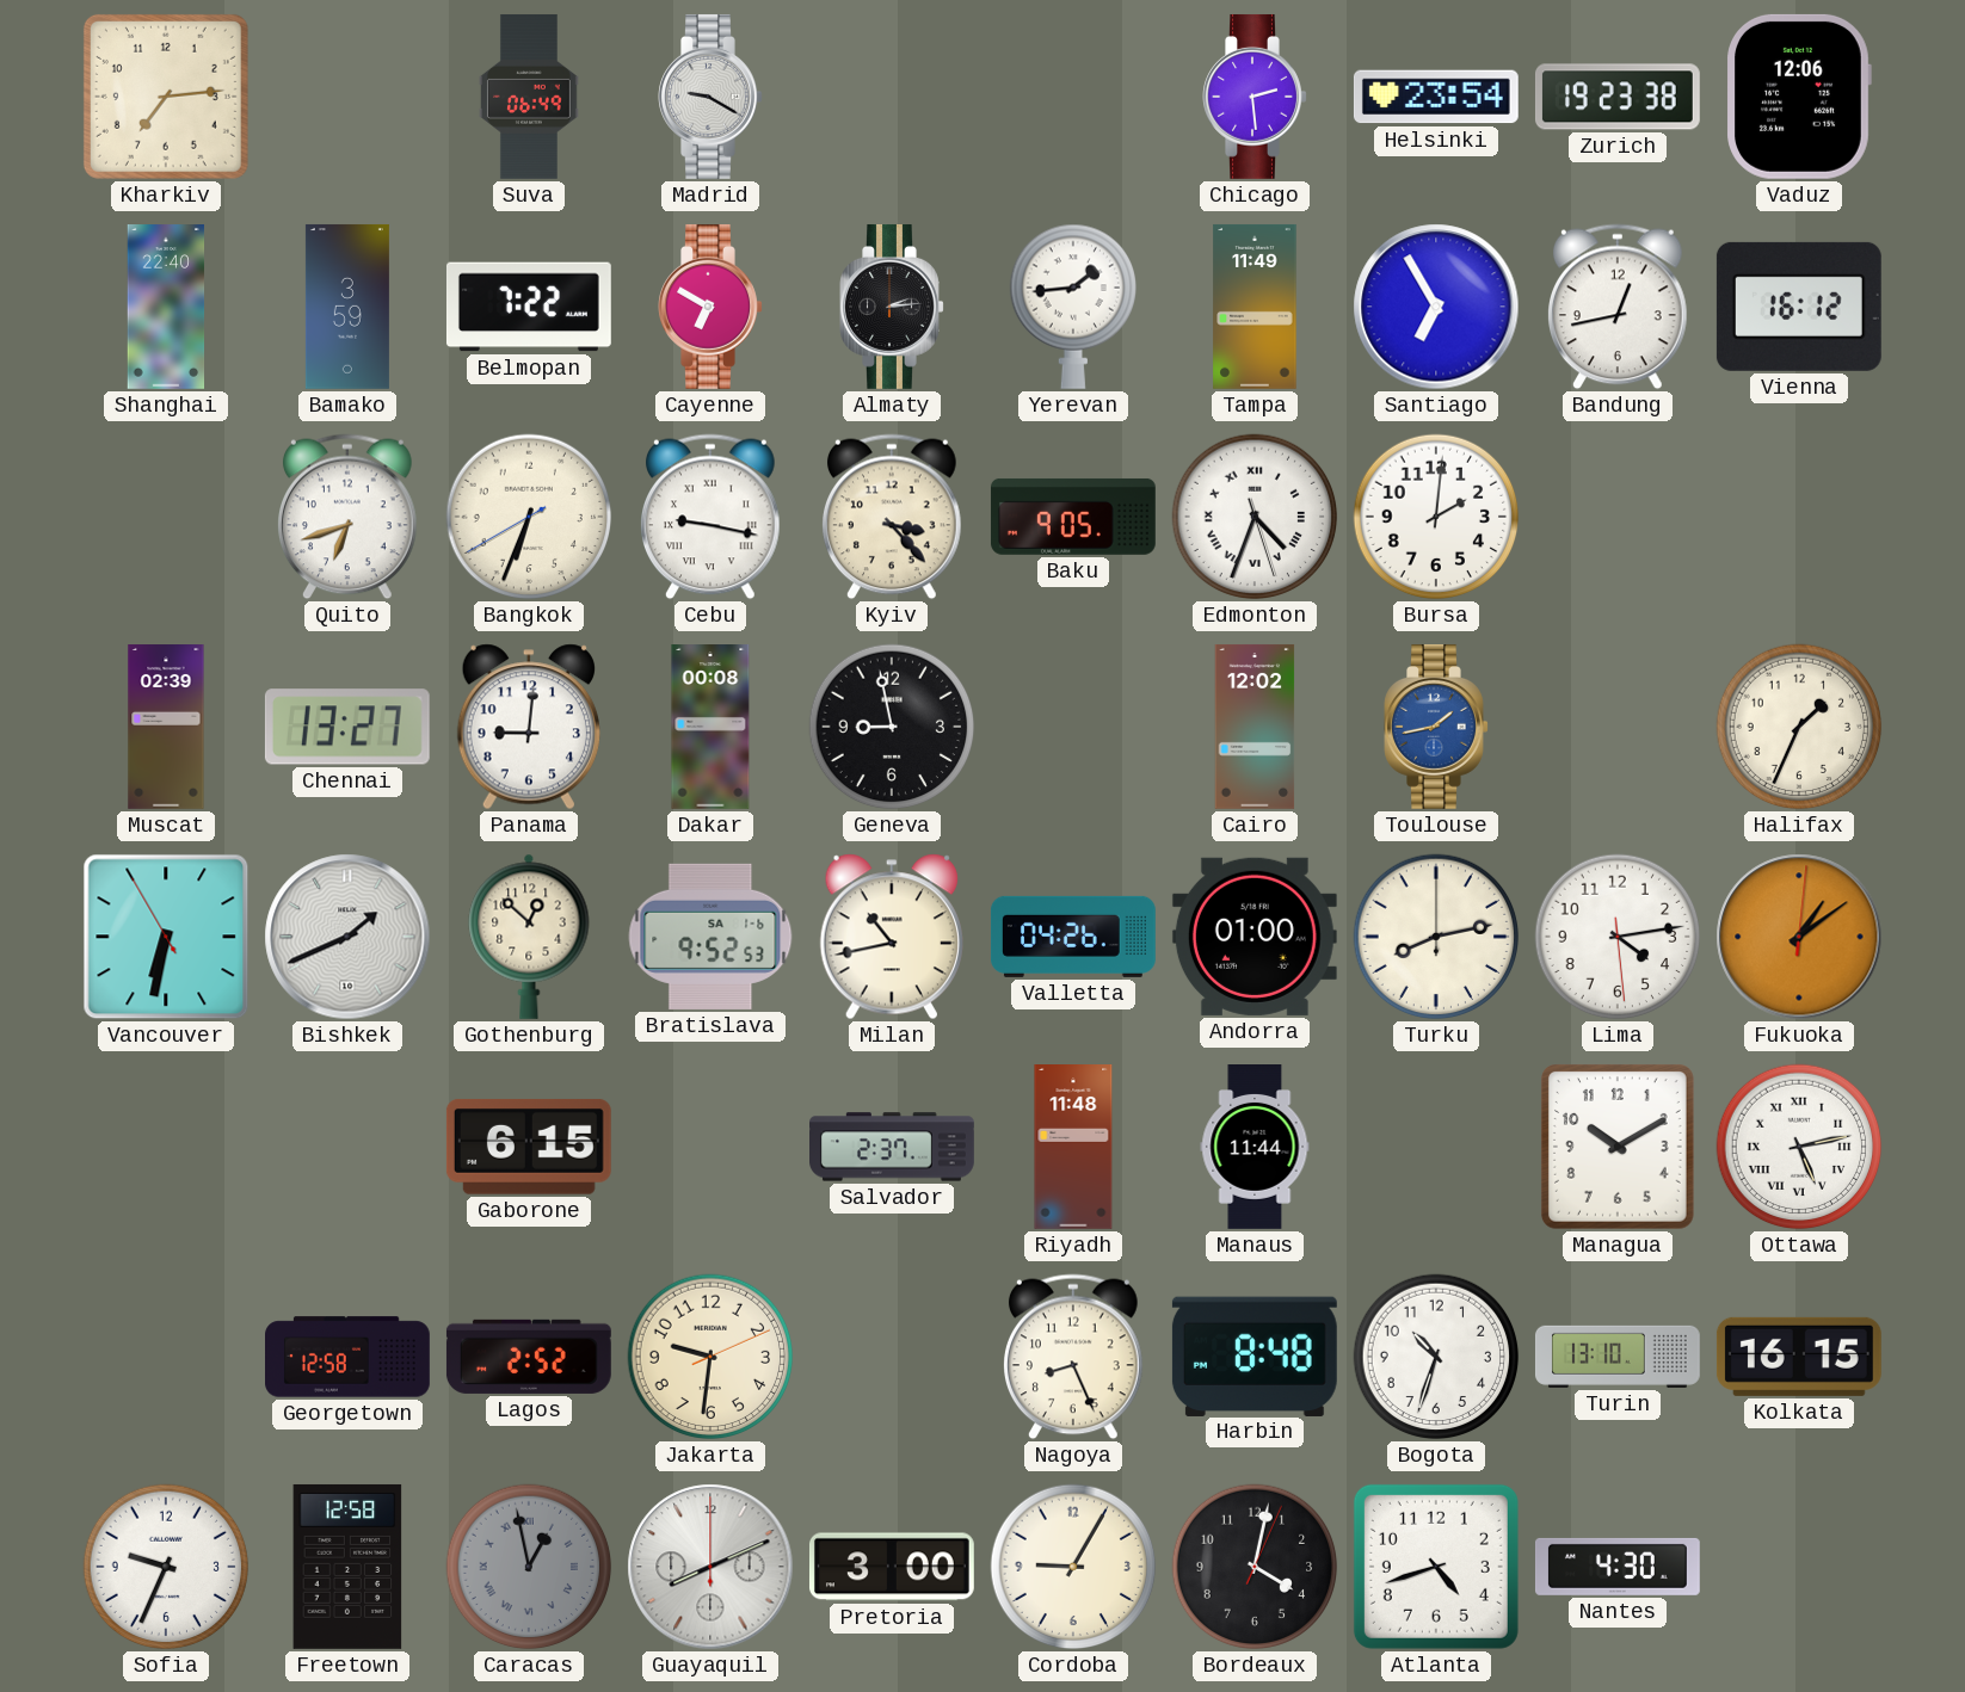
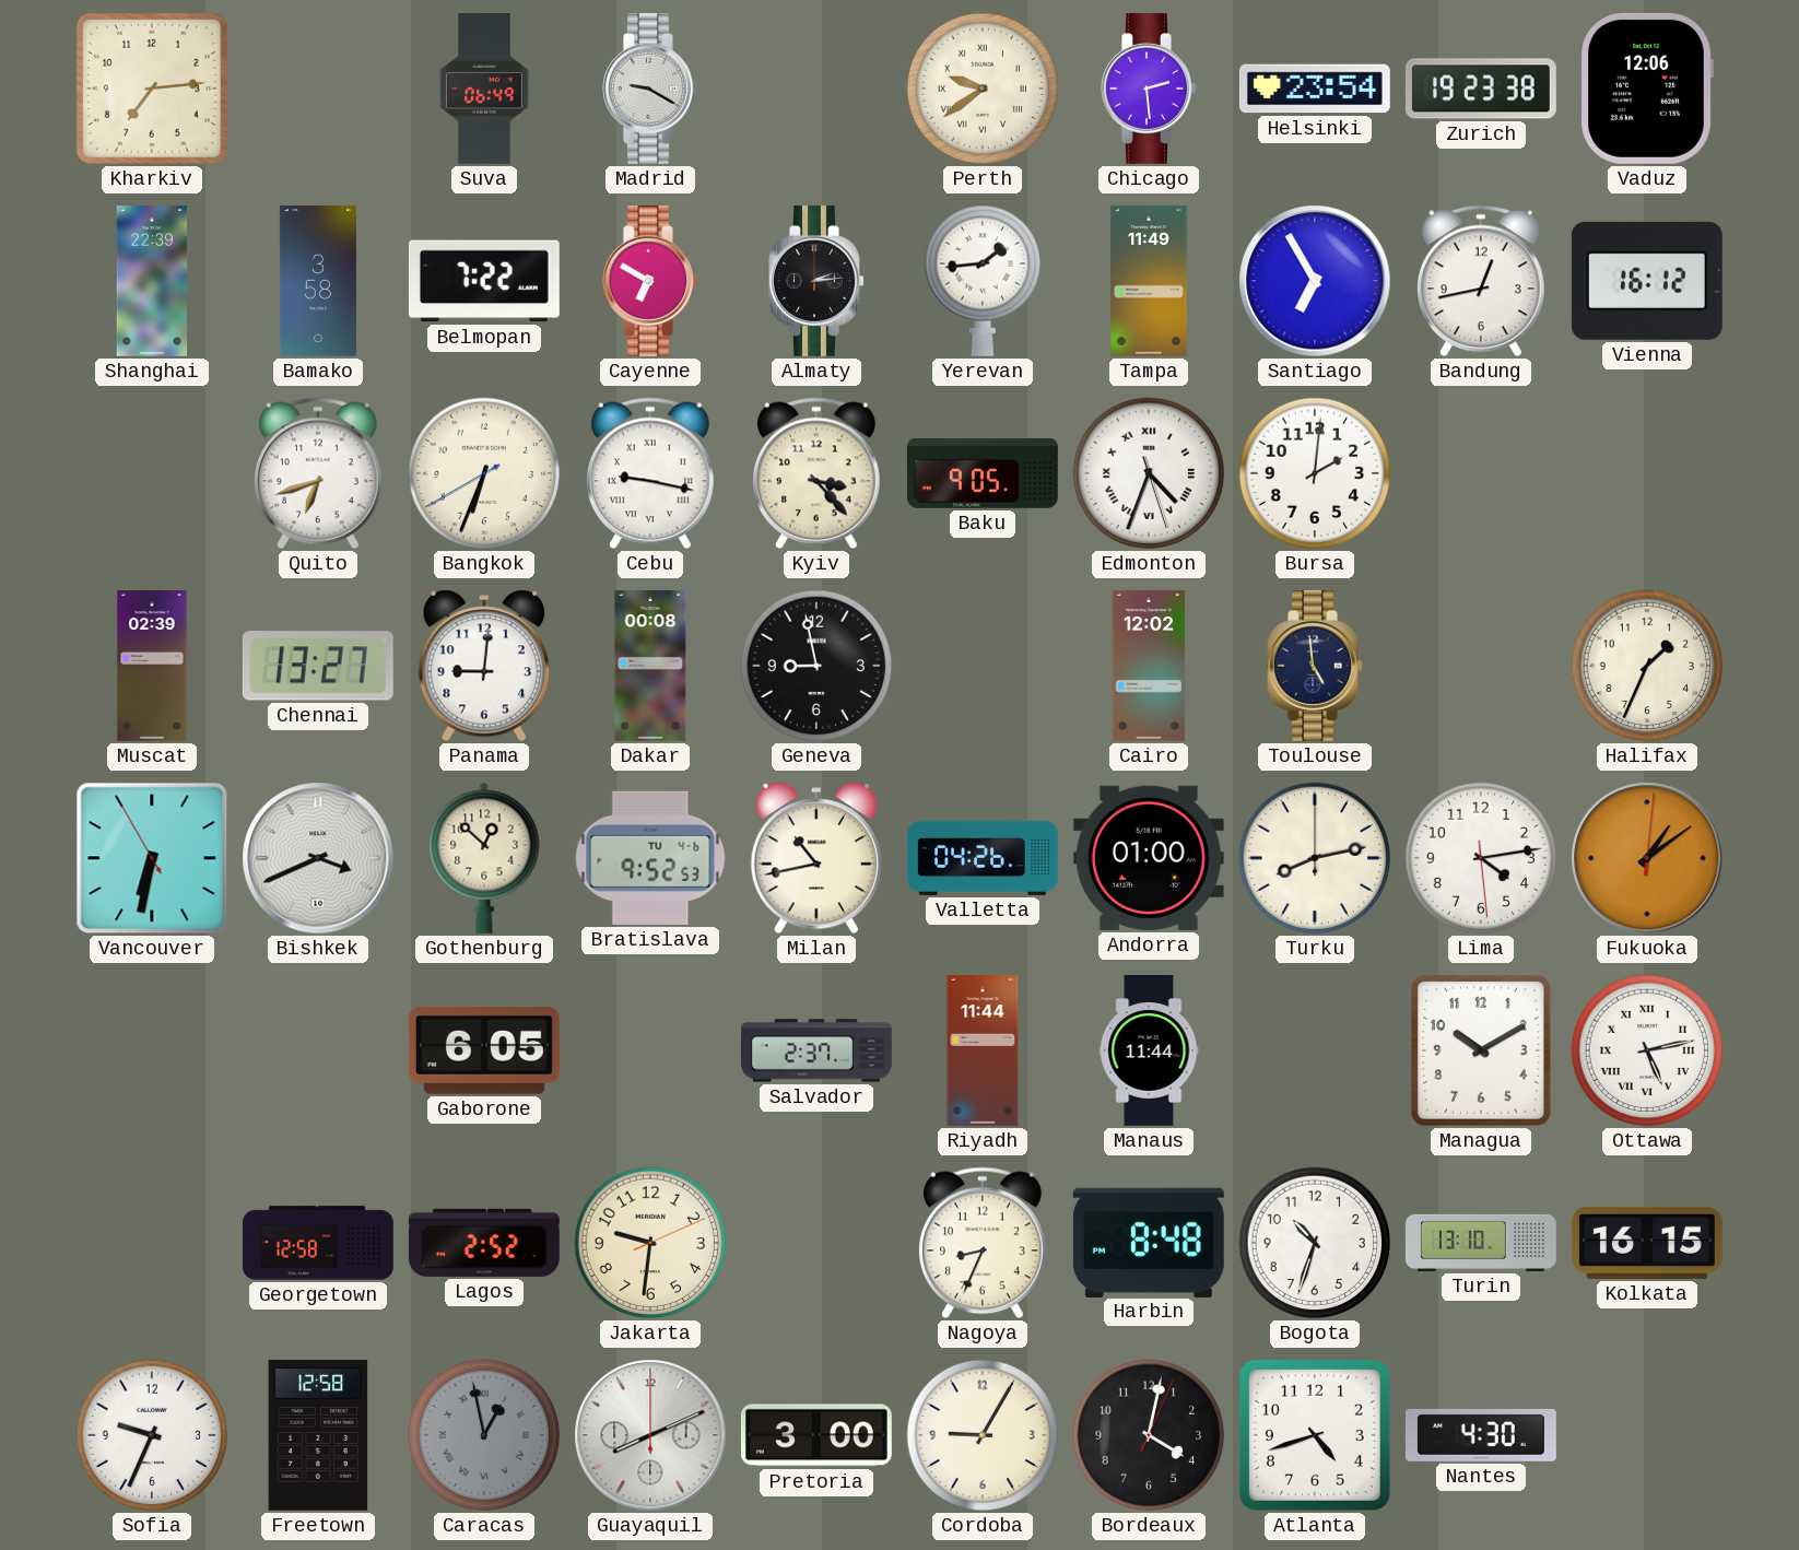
Perth: none -> 9:39 (983, 89)
Shanghai: 22:40 -> 22:39 (152, 282)
Bamako: 3:59 -> 3:58 (318, 281)
Toulouse: 1:43 -> 4:59 (1315, 666)
Toulouse dial: blue -> navy (1315, 666)
Bishkek: 1:41 -> 3:41 (318, 858)
Bratislava date: SA 1-6 -> TU 4-6 (650, 858)
Gaborone: 6:15 -> 6:05 (484, 1050)
Riyadh: 11:48 -> 11:44 (983, 1052)
Nagoya: 8:26 -> 8:34 (984, 1243)
